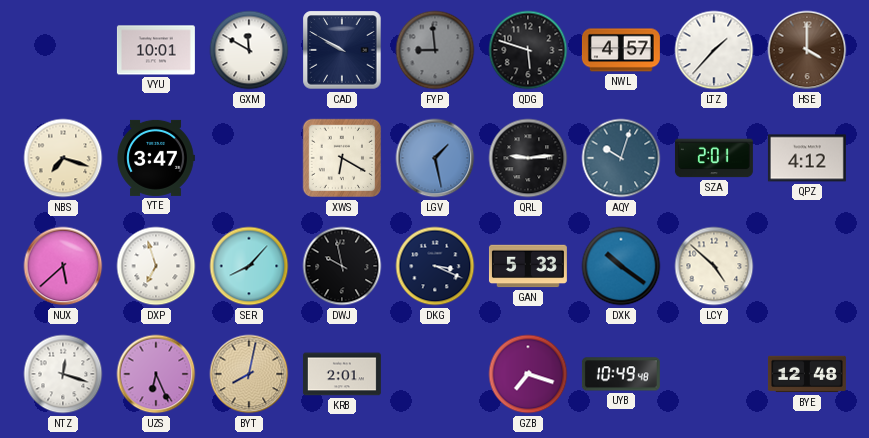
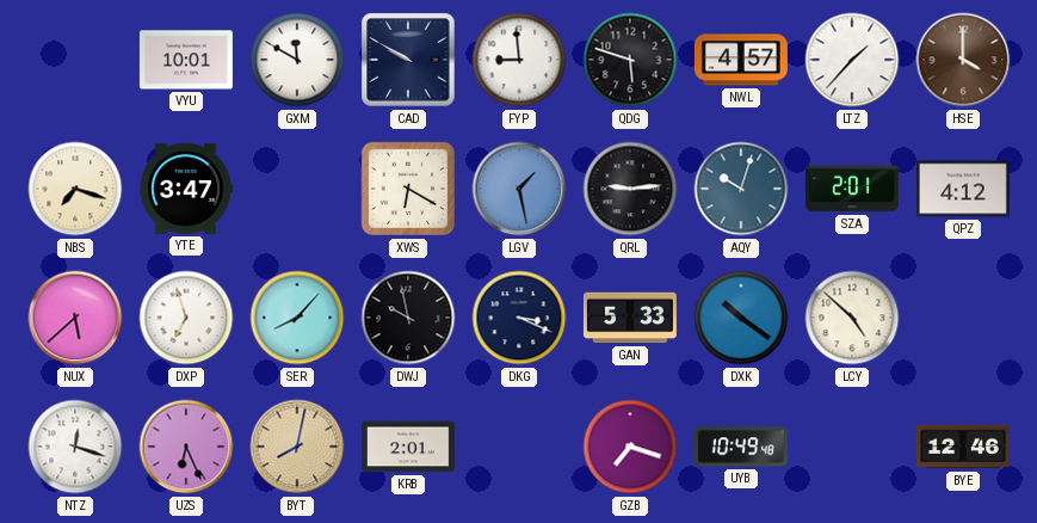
FYP dial: grey -> white (519, 60)
BYE: 12:48 -> 12:46 (963, 447)
